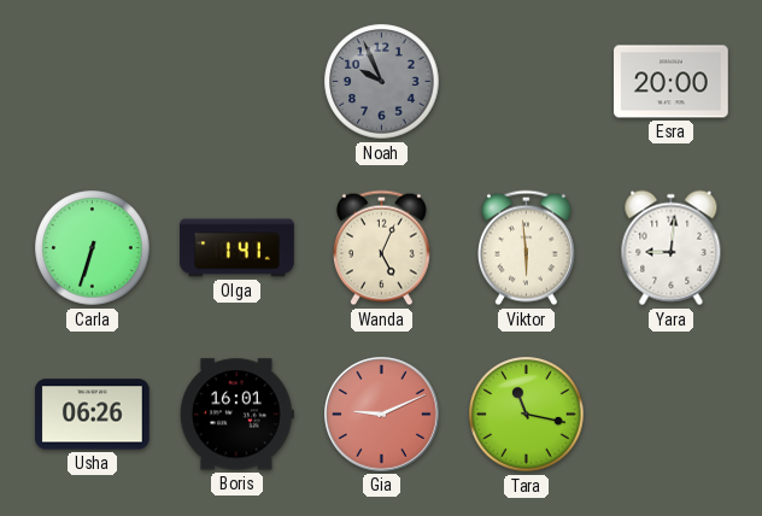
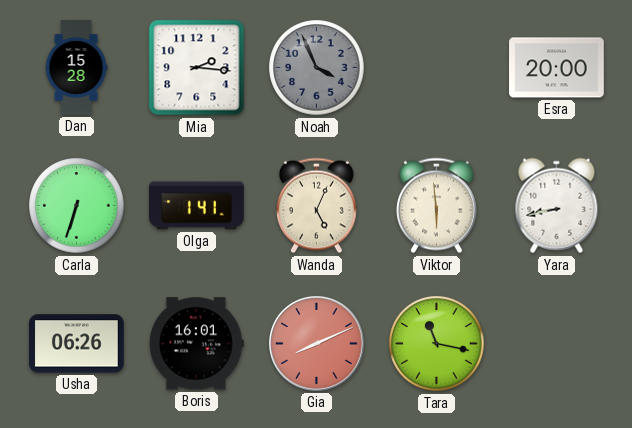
Dan: none -> 15:28 (76, 68)
Mia: none -> 2:16 (197, 68)
Noah: 9:56 -> 3:56 (317, 68)
Yara: 9:01 -> 8:43 (557, 206)
Gia: 9:11 -> 8:11 (317, 344)
